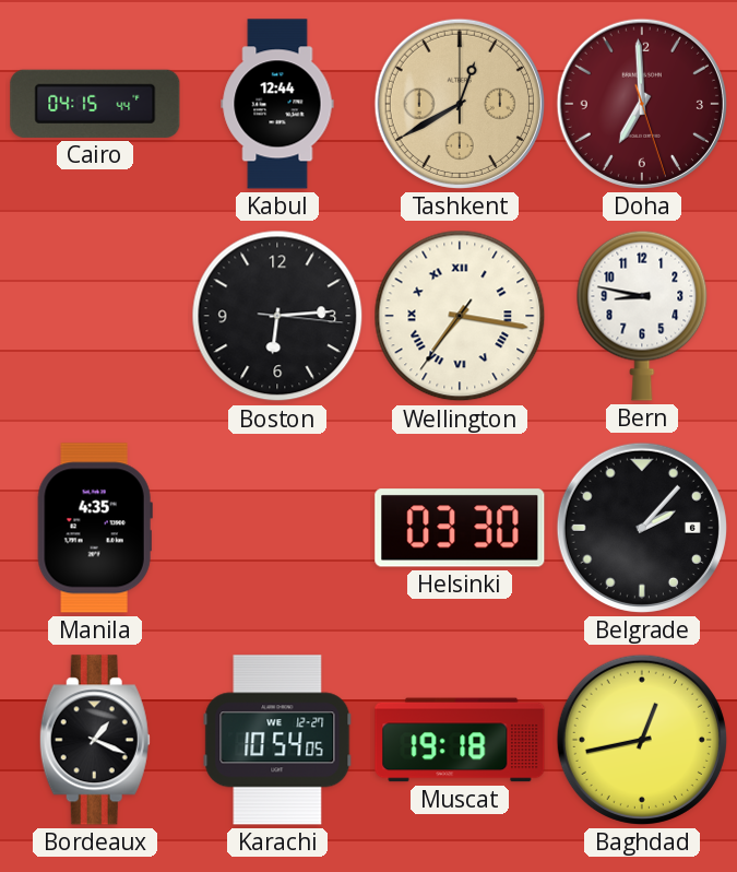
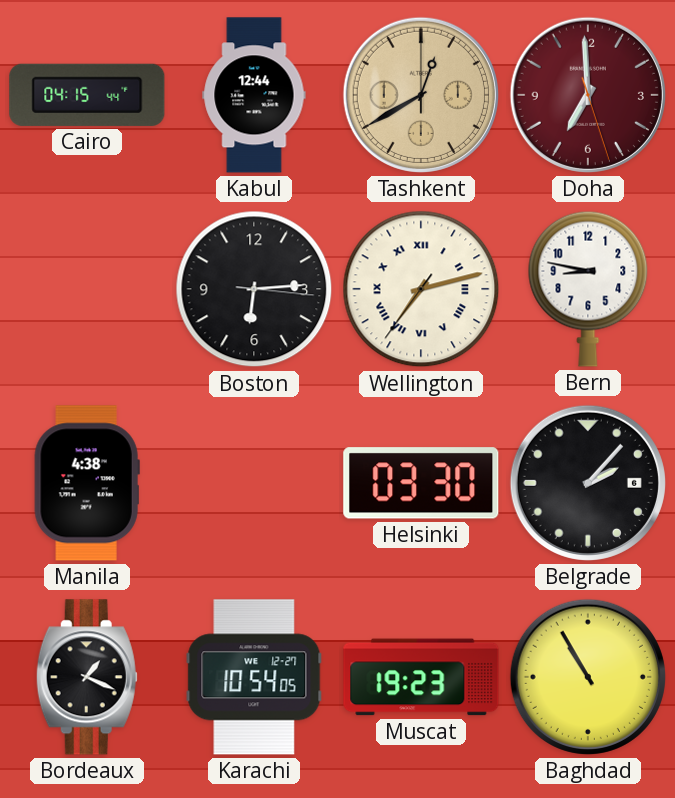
Wellington: 7:16 -> 7:12 (421, 289)
Manila: 4:35 -> 4:38 (87, 483)
Muscat: 19:18 -> 19:23 (421, 677)
Baghdad: 12:43 -> 10:55 (588, 677)
